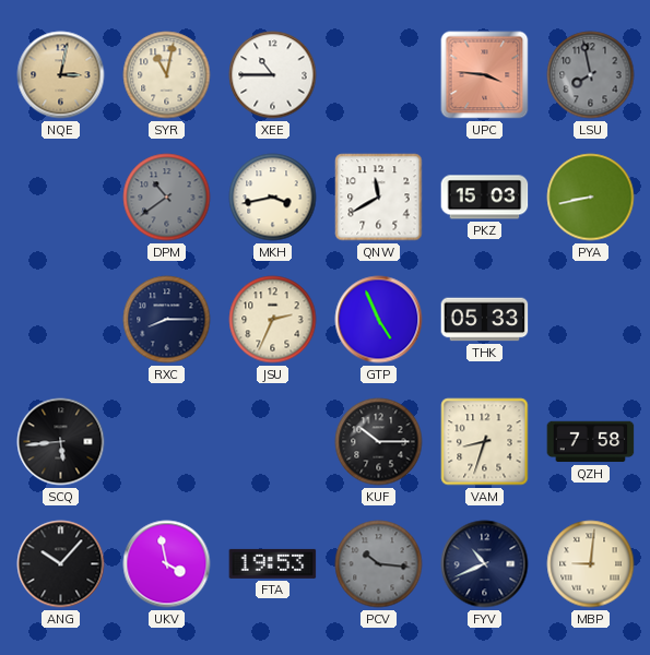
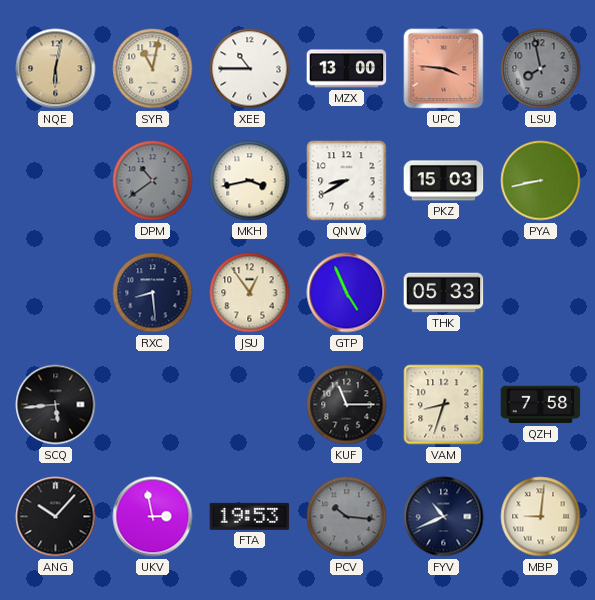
NQE: 3:02 -> 6:02 (56, 69)
MZX: none -> 13:00 (347, 69)
QNW: 11:40 -> 8:40 (347, 181)
RXC: 8:15 -> 8:29 (153, 293)
JSU: 2:34 -> 12:54 (250, 293)
KUF: 10:15 -> 11:15 (347, 405)
UKV: 3:58 -> 2:58 (153, 517)
